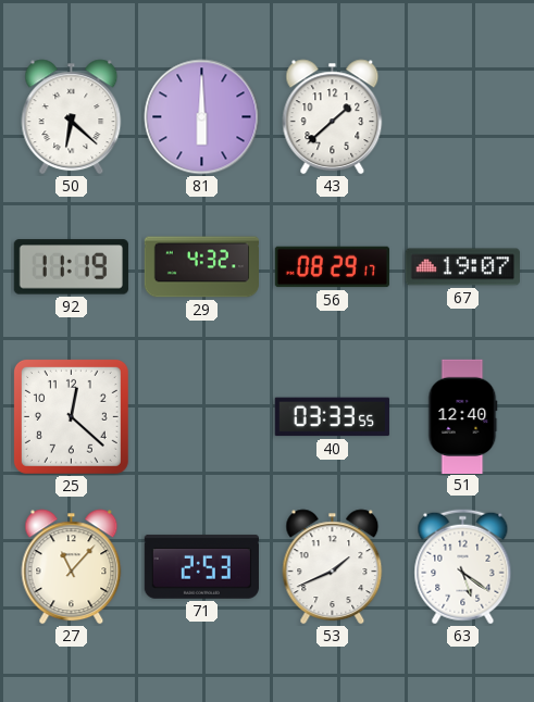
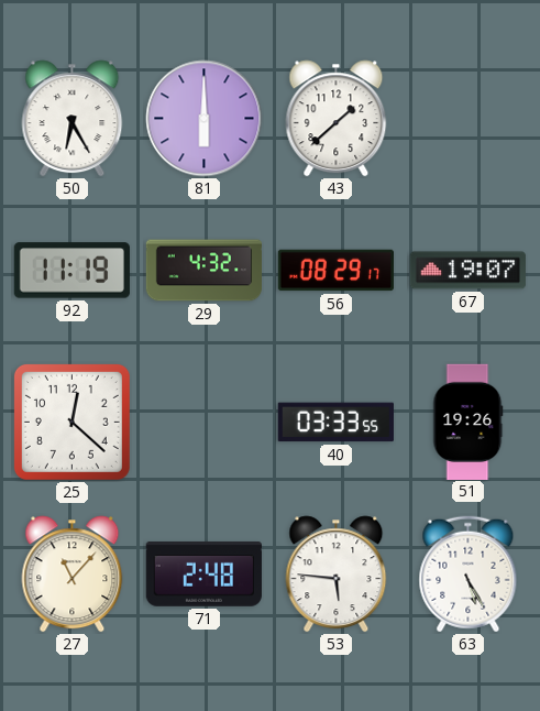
50: 6:22 -> 6:25 (73, 119)
51: 12:40 -> 19:26 (469, 422)
71: 2:53 -> 2:48 (203, 573)
53: 1:41 -> 5:46 (337, 575)
63: 5:21 -> 5:25 (469, 575)
